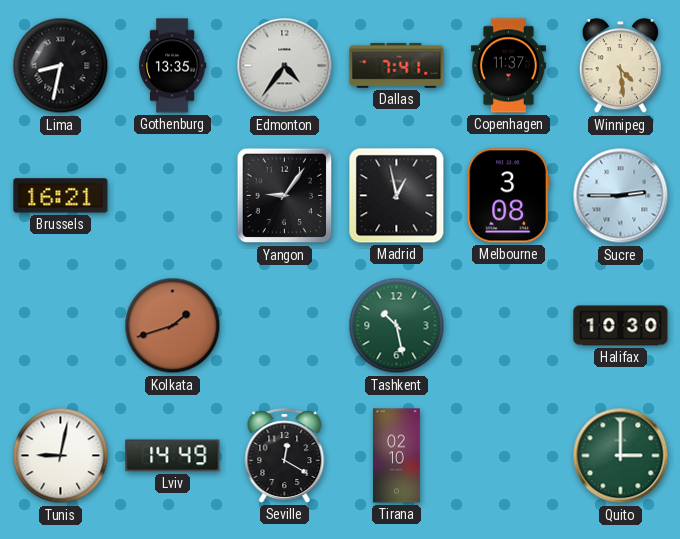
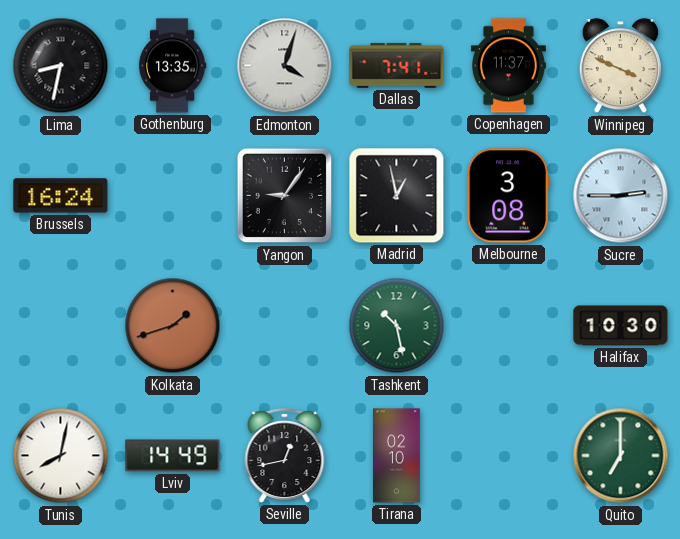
Edmonton: 4:36 -> 4:03 (285, 66)
Winnipeg: 4:29 -> 3:49 (620, 66)
Brussels: 16:21 -> 16:24 (61, 196)
Tunis: 9:02 -> 8:02 (61, 456)
Seville: 12:20 -> 12:43 (285, 456)
Quito: 3:00 -> 7:00 (621, 456)
